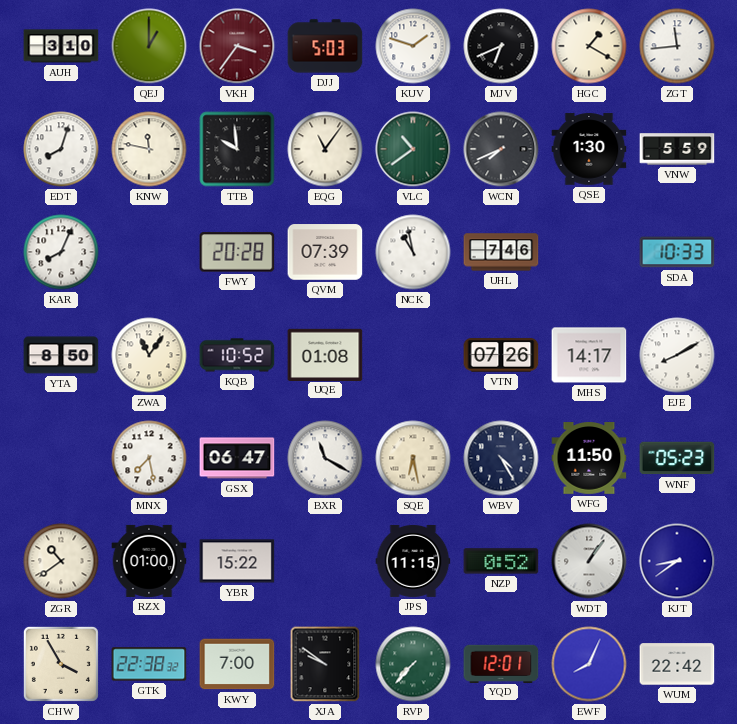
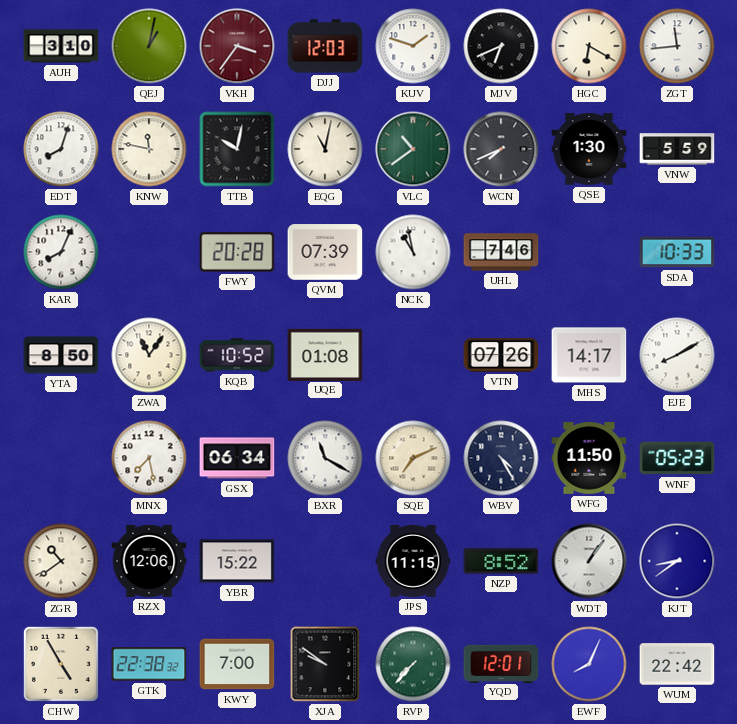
QEJ: 1:00 -> 1:02 (149, 46)
DJJ: 5:03 -> 12:03 (325, 46)
HGC: 1:20 -> 6:20 (589, 46)
TTB: 9:59 -> 10:02 (237, 149)
EQG: 11:06 -> 11:02 (325, 149)
GSX: 06:47 -> 06:34 (237, 458)
SQE: 6:28 -> 7:11 (413, 458)
RZX: 01:00 -> 12:06 (149, 561)
NZP: 0:52 -> 8:52 (501, 561)
CHW: 3:55 -> 4:55 (61, 664)
